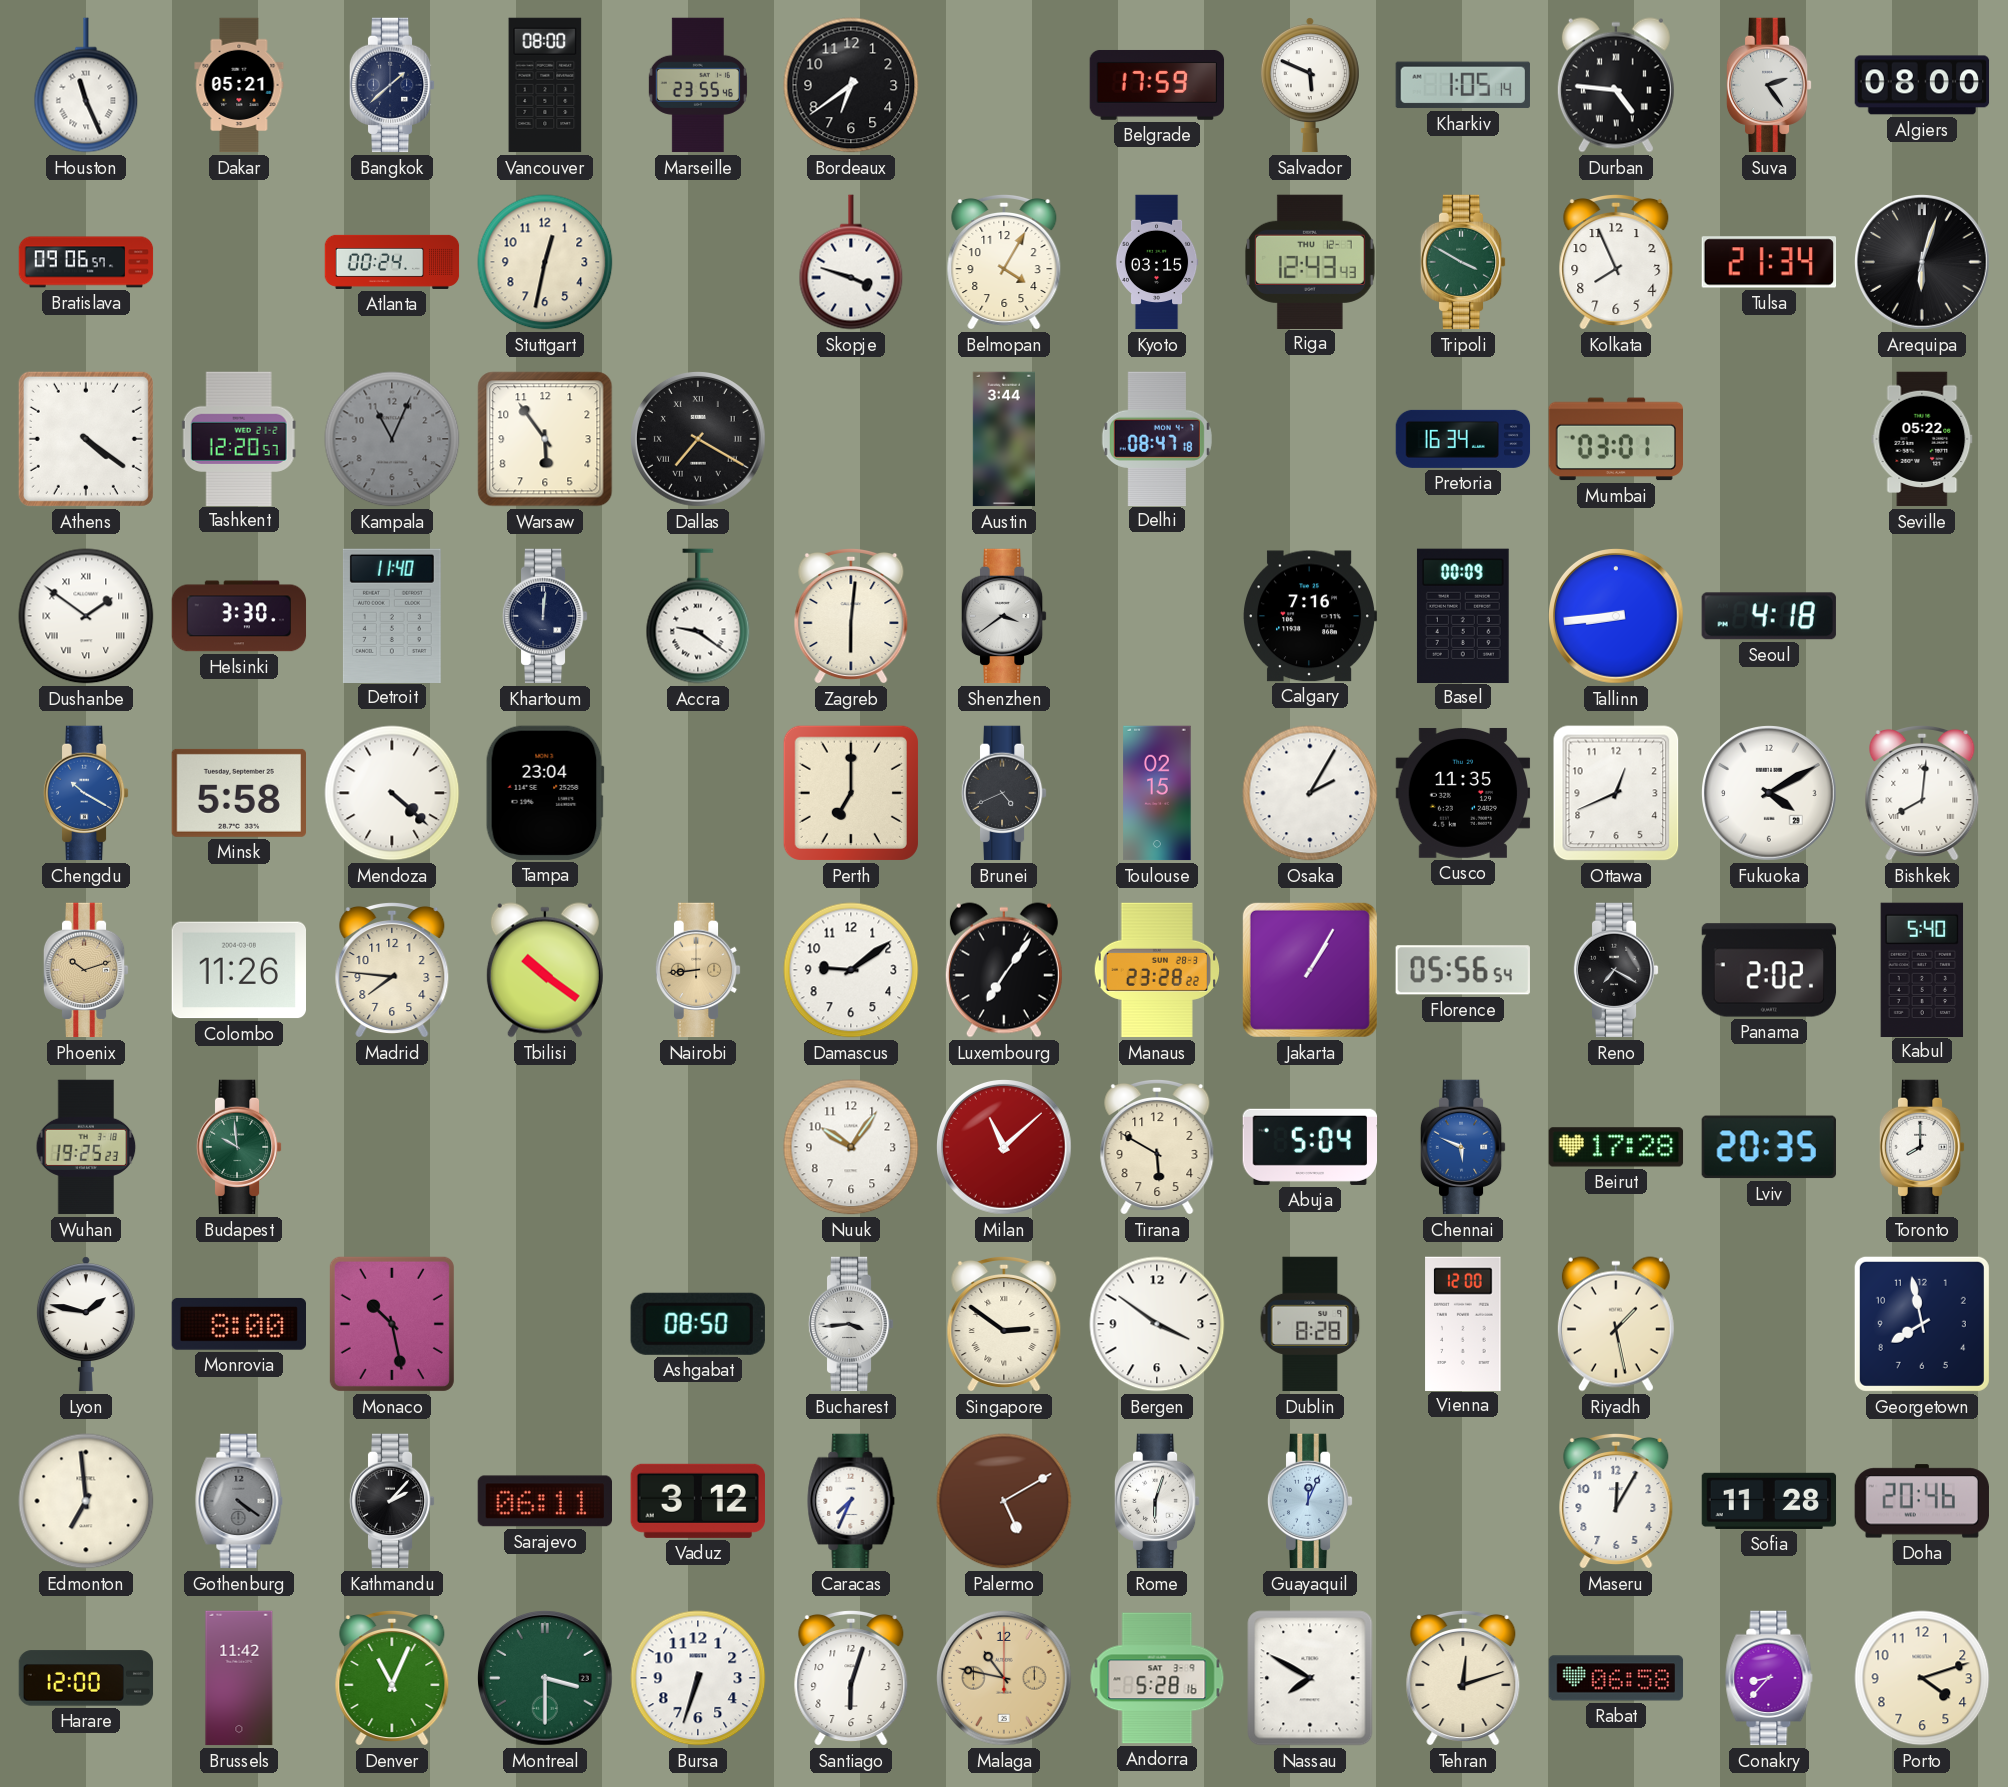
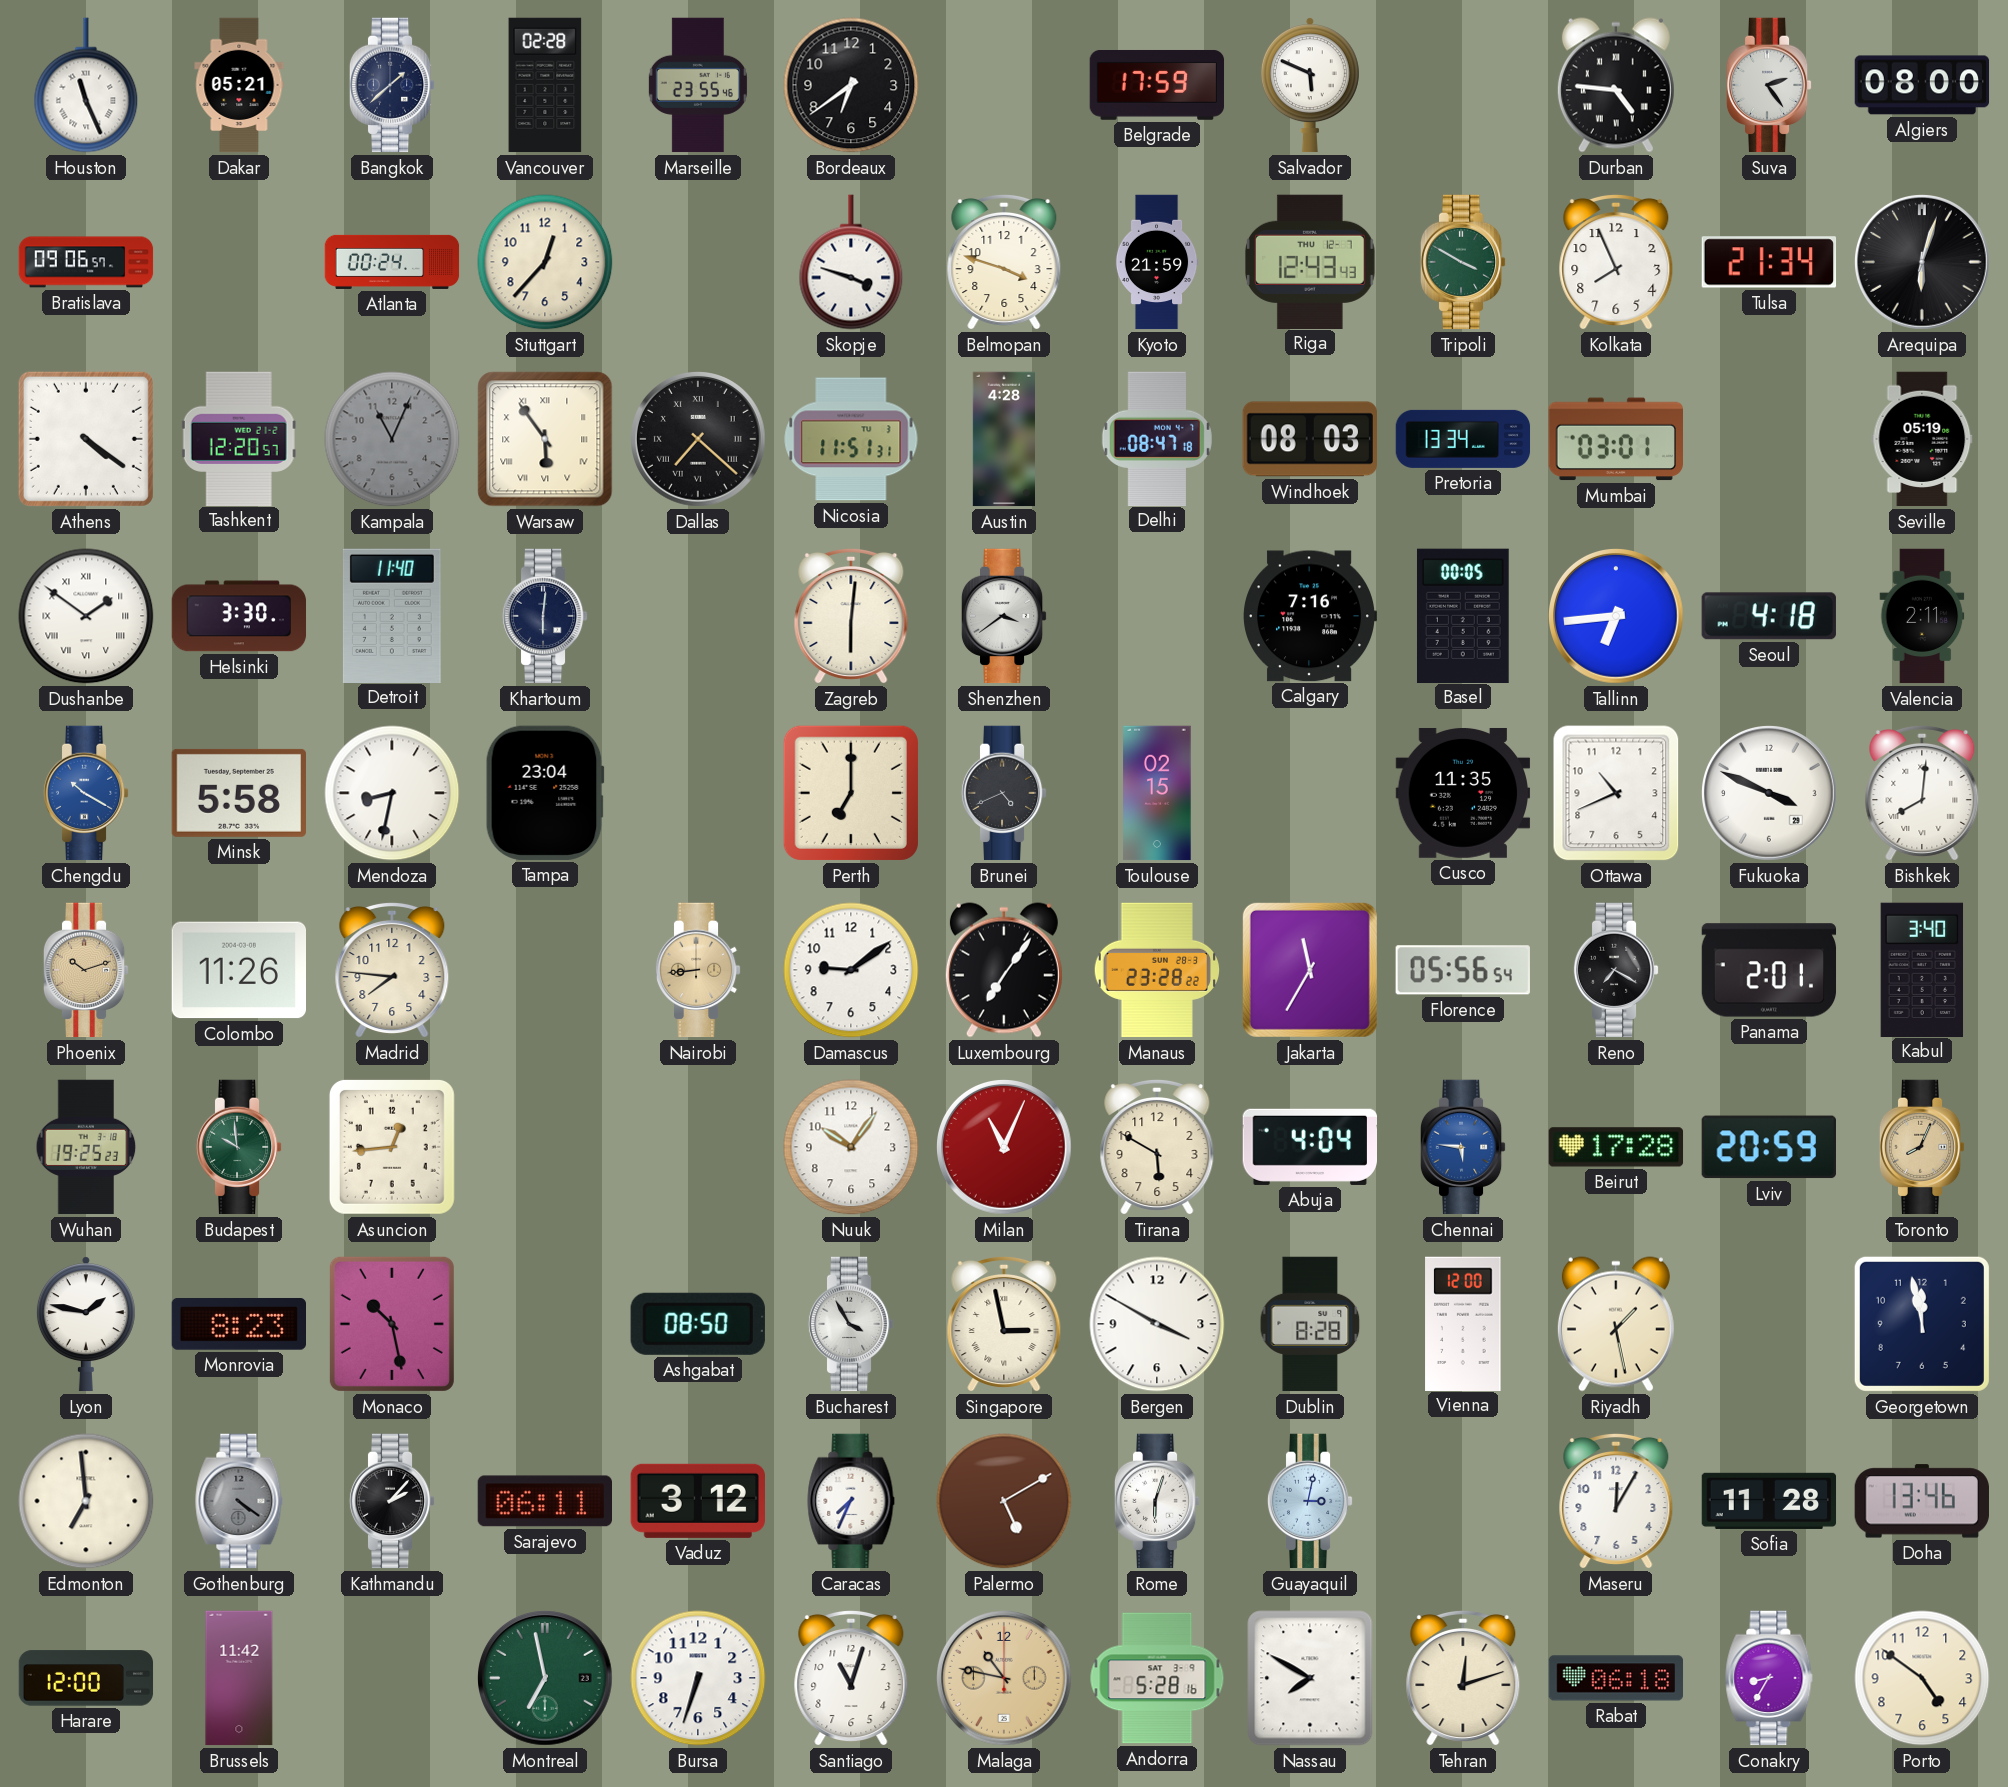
Vancouver: 08:00 -> 02:28 (545, 85)
Kharkiv: 1:05 -> none (1463, 85)
Stuttgart: 12:32 -> 12:37 (545, 262)
Belmopan: 4:05 -> 3:48 (1004, 262)
Kyoto: 03:15 -> 21:59 (1157, 262)
Warsaw numerals: Arabic -> Roman (545, 439)
Dallas: 7:20 -> 7:22 (699, 440)
Nicosia: none -> 11:51 (851, 439)
Austin: 3:44 -> 4:28 (1003, 439)
Windhoek: none -> 08:03 (1309, 439)
Pretoria: 16:34 -> 13:34 (1463, 439)
Seville: 05:22 -> 05:19 (1922, 439)
Khartoum: 12:01 -> 6:01 (545, 616)
Accra: 9:21 -> none (698, 616)
Basel: 00:09 -> 00:05 (1463, 615)
Tallinn: 8:44 -> 6:44 (1617, 617)
Valencia: none -> 2:11 (1922, 616)
Mendoza: 4:22 -> 8:32 (392, 793)
Osaka: 2:05 -> none (1310, 793)
Ottawa: 12:41 -> 10:41 (1616, 793)
Fukuoka: 4:10 -> 3:49 (1770, 794)
Tbilisi: 10:21 -> none (545, 970)
Jakarta: 1:05 -> 11:35 (1310, 970)
Panama: 2:02 -> 2:01 (1769, 970)
Kabul: 5:40 -> 3:40 (1922, 969)
Asuncion: none -> 12:44 (392, 1147)
Milan: 11:08 -> 11:04 (1005, 1148)
Abuja: 5:04 -> 4:04 (1309, 1147)
Chennai: 5:49 -> 5:46 (1463, 1147)
Lviv: 20:35 -> 20:59 (1769, 1147)
Toronto: 8:00 -> 8:04 (1922, 1147)
Toronto dial: white -> champagne (1922, 1147)
Monrovia: 8:00 -> 8:23 (238, 1324)
Bucharest: 3:44 -> 3:55 (851, 1324)
Singapore: 2:51 -> 2:58 (1004, 1324)
Bergen: 3:51 -> 3:50 (1157, 1324)
Georgetown: 7:58 -> 11:58 (1922, 1324)
Guayaquil: 12:04 -> 3:02 (1310, 1501)
Doha: 20:46 -> 13:46 (1921, 1501)
Denver: 11:04 -> none (392, 1678)
Montreal: 3:30 -> 6:58 (546, 1679)
Santiago: 6:03 -> 11:03 (851, 1678)
Rabat: 06:58 -> 06:18 (1616, 1678)
Conakry: 8:37 -> 8:35 (1769, 1678)
Porto: 4:12 -> 4:51 (1922, 1678)
